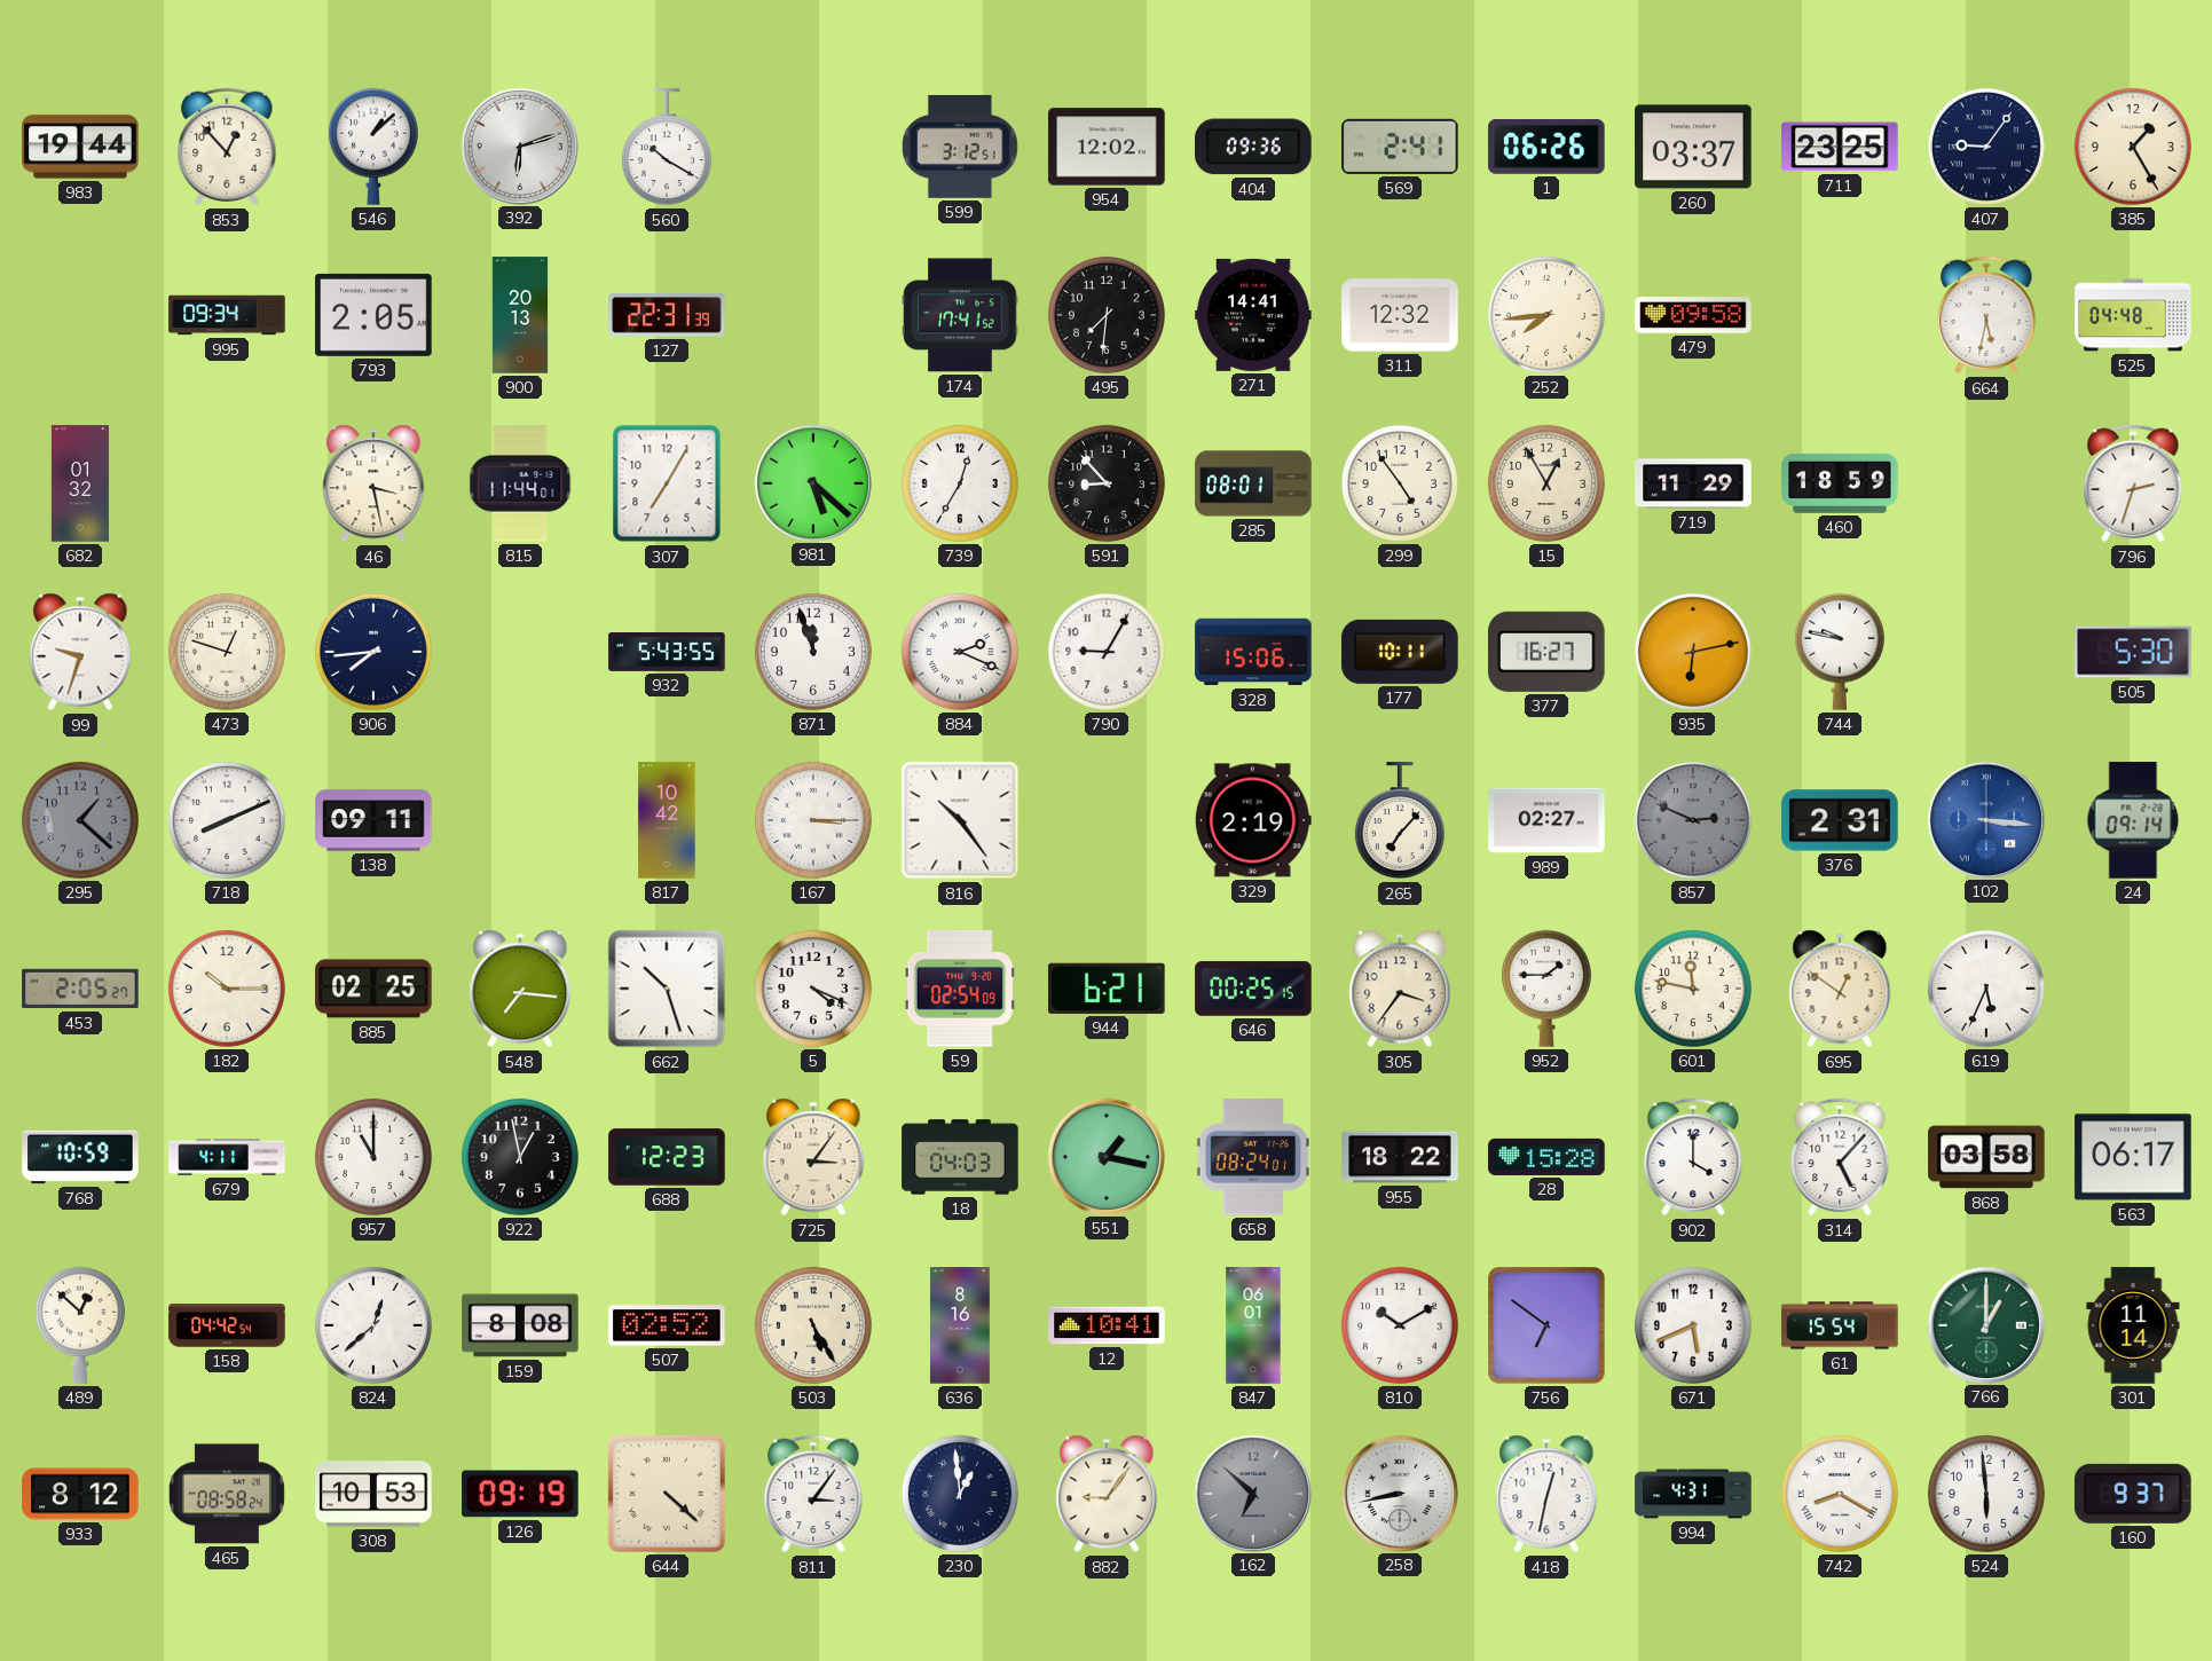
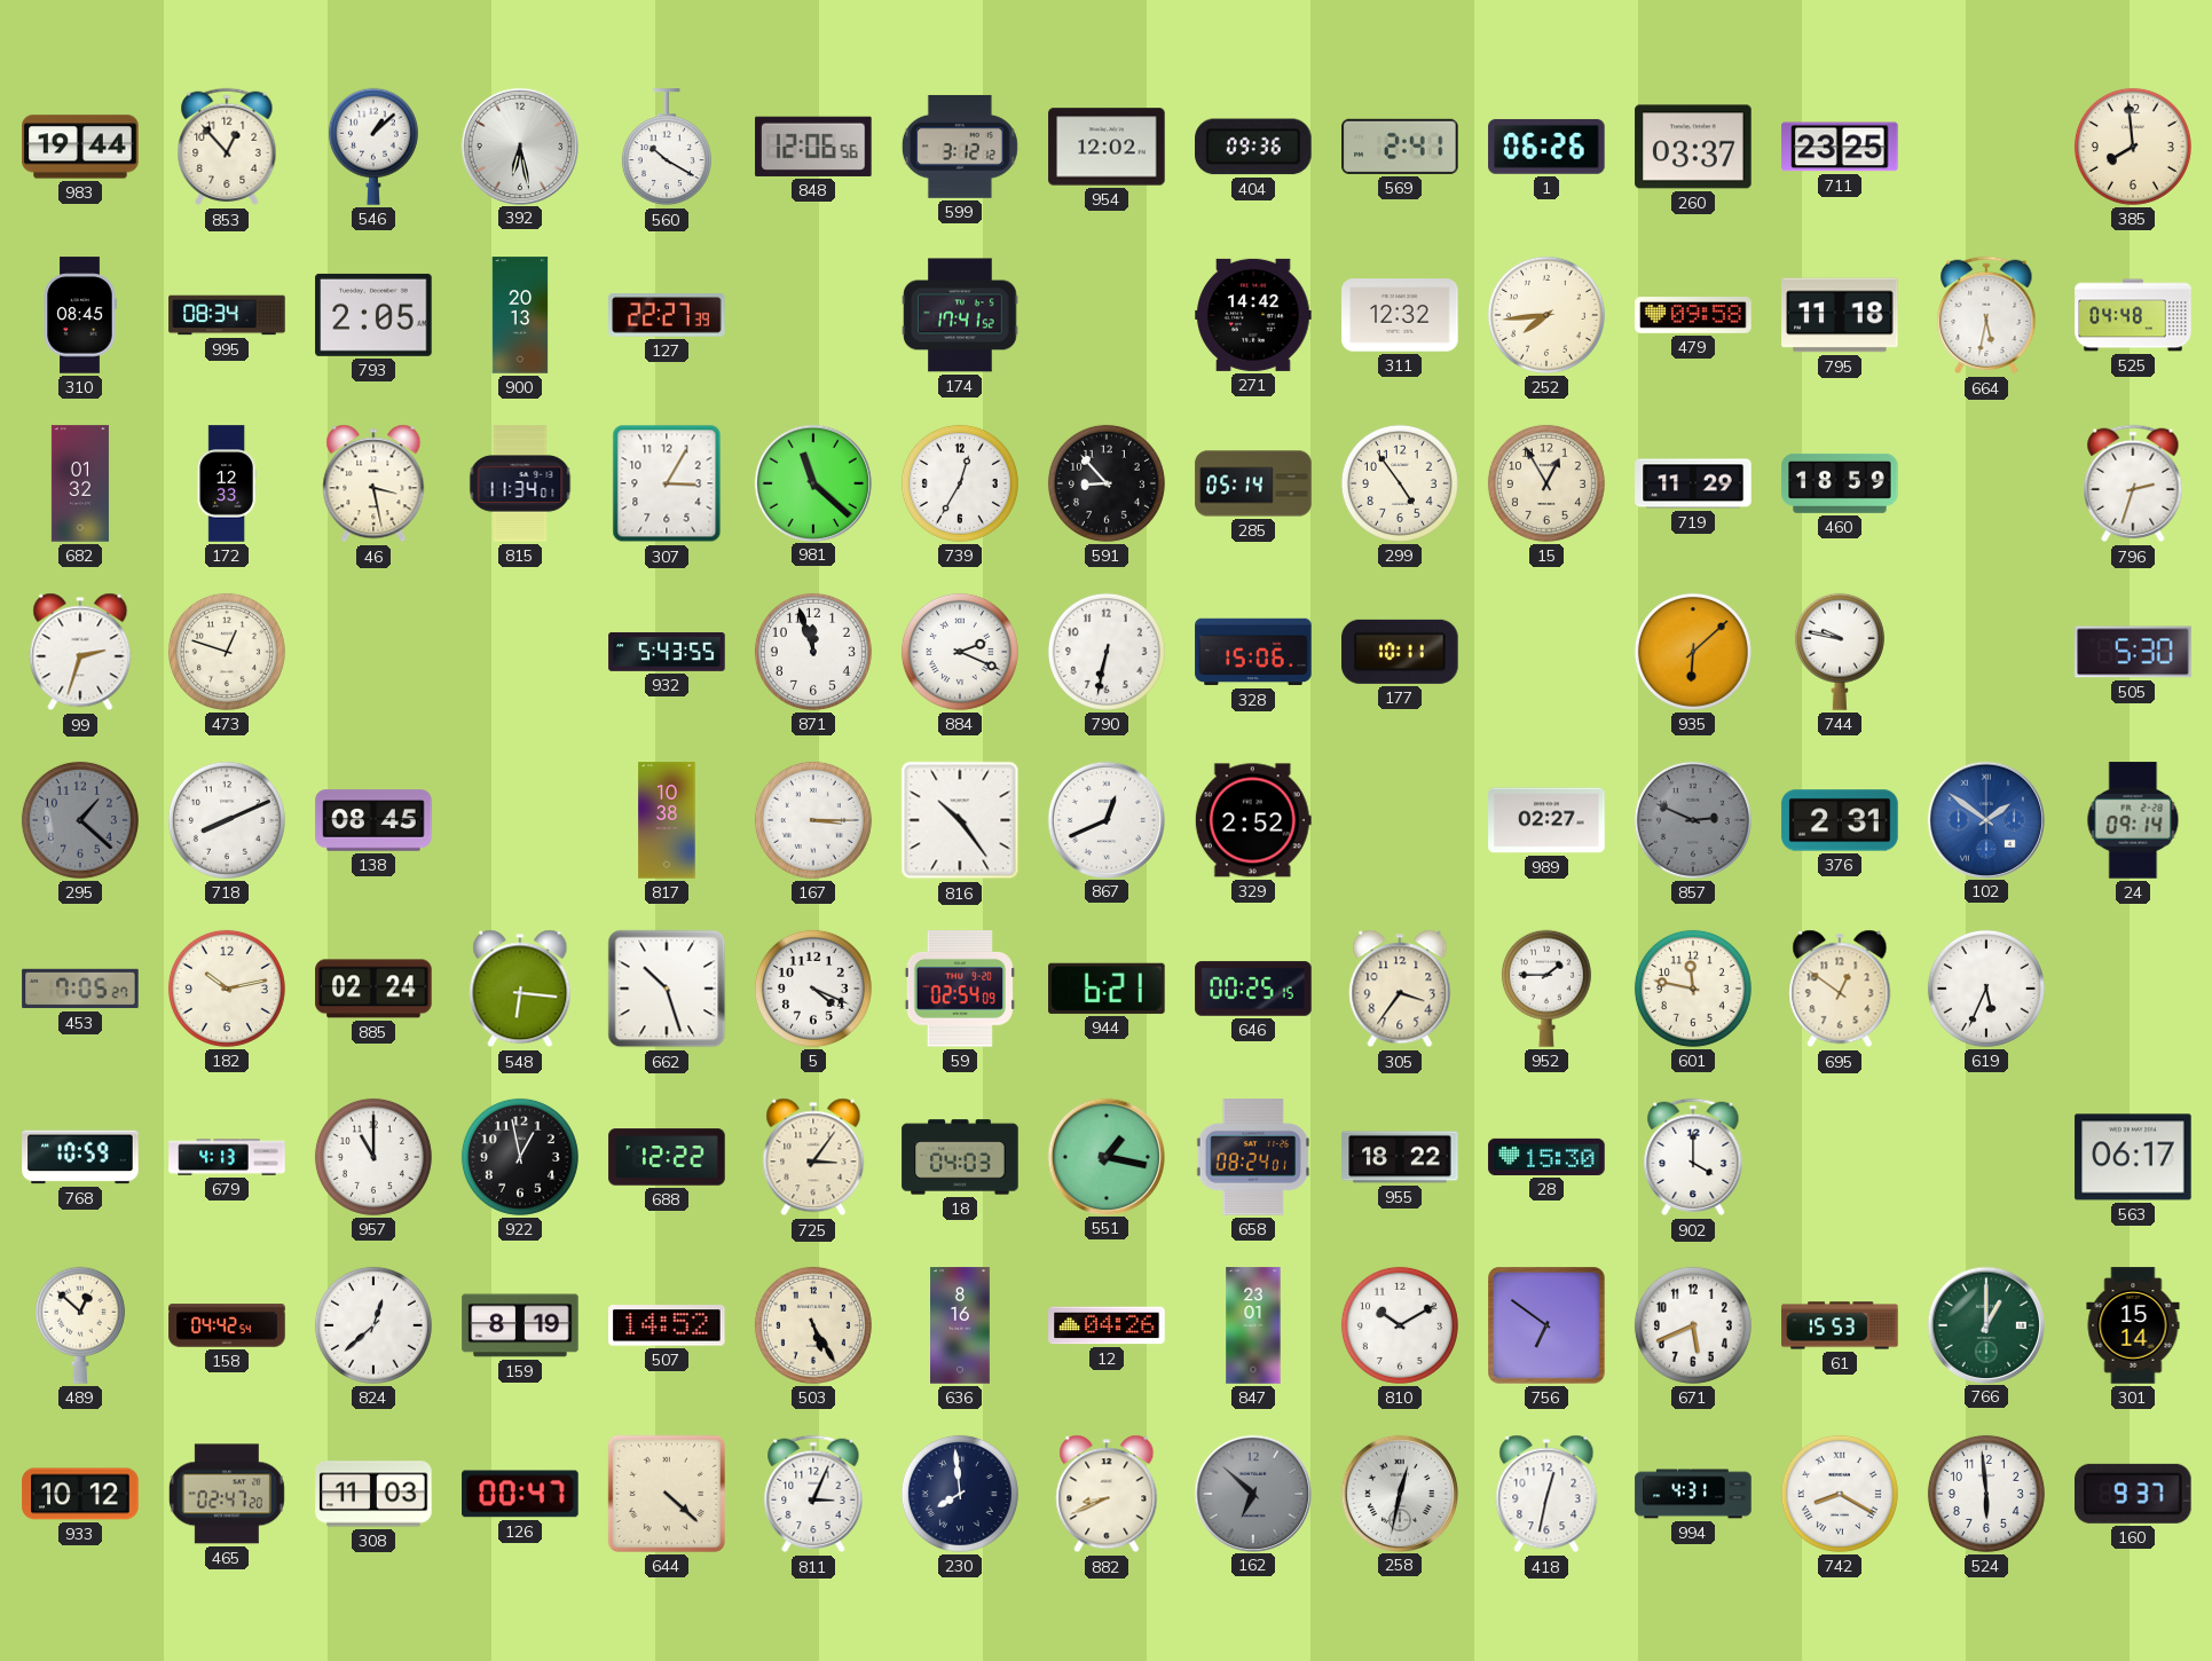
392: 6:12 -> 6:28 (519, 145)
848: none -> 12:06 (813, 147)
599: 3:12:51 -> 3:12:12 (960, 147)
407: 9:06 -> none (1986, 147)
385: 1:25 -> 7:59 (2133, 147)
310: none -> 08:45 (80, 315)
995: 09:34 -> 08:34 (227, 315)
127: 22:31 -> 22:27 (667, 315)
495: 7:31 -> none (1107, 315)
271: 14:41 -> 14:42 (1253, 315)
795: none -> 11:18 (1840, 315)
172: none -> 12:33 (227, 483)
815: 11:44 -> 11:34 (520, 483)
307: 7:05 -> 3:05 (667, 483)
981: 5:22 -> 11:22 (812, 482)
285: 08:01 -> 05:14 (1253, 483)
99: 9:33 -> 2:33 (80, 652)
906: 7:44 -> none (373, 652)
790: 9:05 -> 6:32 (1107, 652)
377: 16:27 -> none (1548, 652)
935: 6:13 -> 6:08 (1693, 652)
138: 09:11 -> 08:45 (373, 820)
817: 10:42 -> 10:38 (667, 820)
867: none -> 12:41 (1105, 819)
329: 2:19 -> 2:52 (1253, 820)
265: 7:07 -> none (1400, 821)
102: 3:16 -> 1:51 (1985, 819)
453: 2:05 -> 7:05 (80, 989)
182: 10:15 -> 10:13 (227, 989)
885: 02:25 -> 02:24 (373, 989)
548: 7:16 -> 6:16 (520, 989)
679: 4:11 -> 4:13 (227, 1157)
688: 12:23 -> 12:22 (667, 1157)
28: 15:28 -> 15:30 (1546, 1157)
314: 5:07 -> none (1840, 1157)
868: 03:58 -> none (1986, 1157)
159: 8:08 -> 8:19 (520, 1325)
507: 02:52 -> 14:52 (667, 1325)
12: 10:41 -> 04:26 (1107, 1325)
847: 06:01 -> 23:01 (1253, 1325)
61: 15:54 -> 15:53 (1840, 1325)
301: 11:14 -> 15:14 (2133, 1325)
933: 8:12 -> 10:12 (80, 1494)
465: 08:58 -> 02:47 (227, 1494)
308: 10:53 -> 11:03 (373, 1494)
126: 09:19 -> 00:47 (520, 1494)
811: 3:06 -> 3:04 (813, 1494)
230: 12:59 -> 7:59 (960, 1494)
882: 9:06 -> 8:41 (1107, 1494)
258: 8:43 -> 12:32 (1399, 1493)
